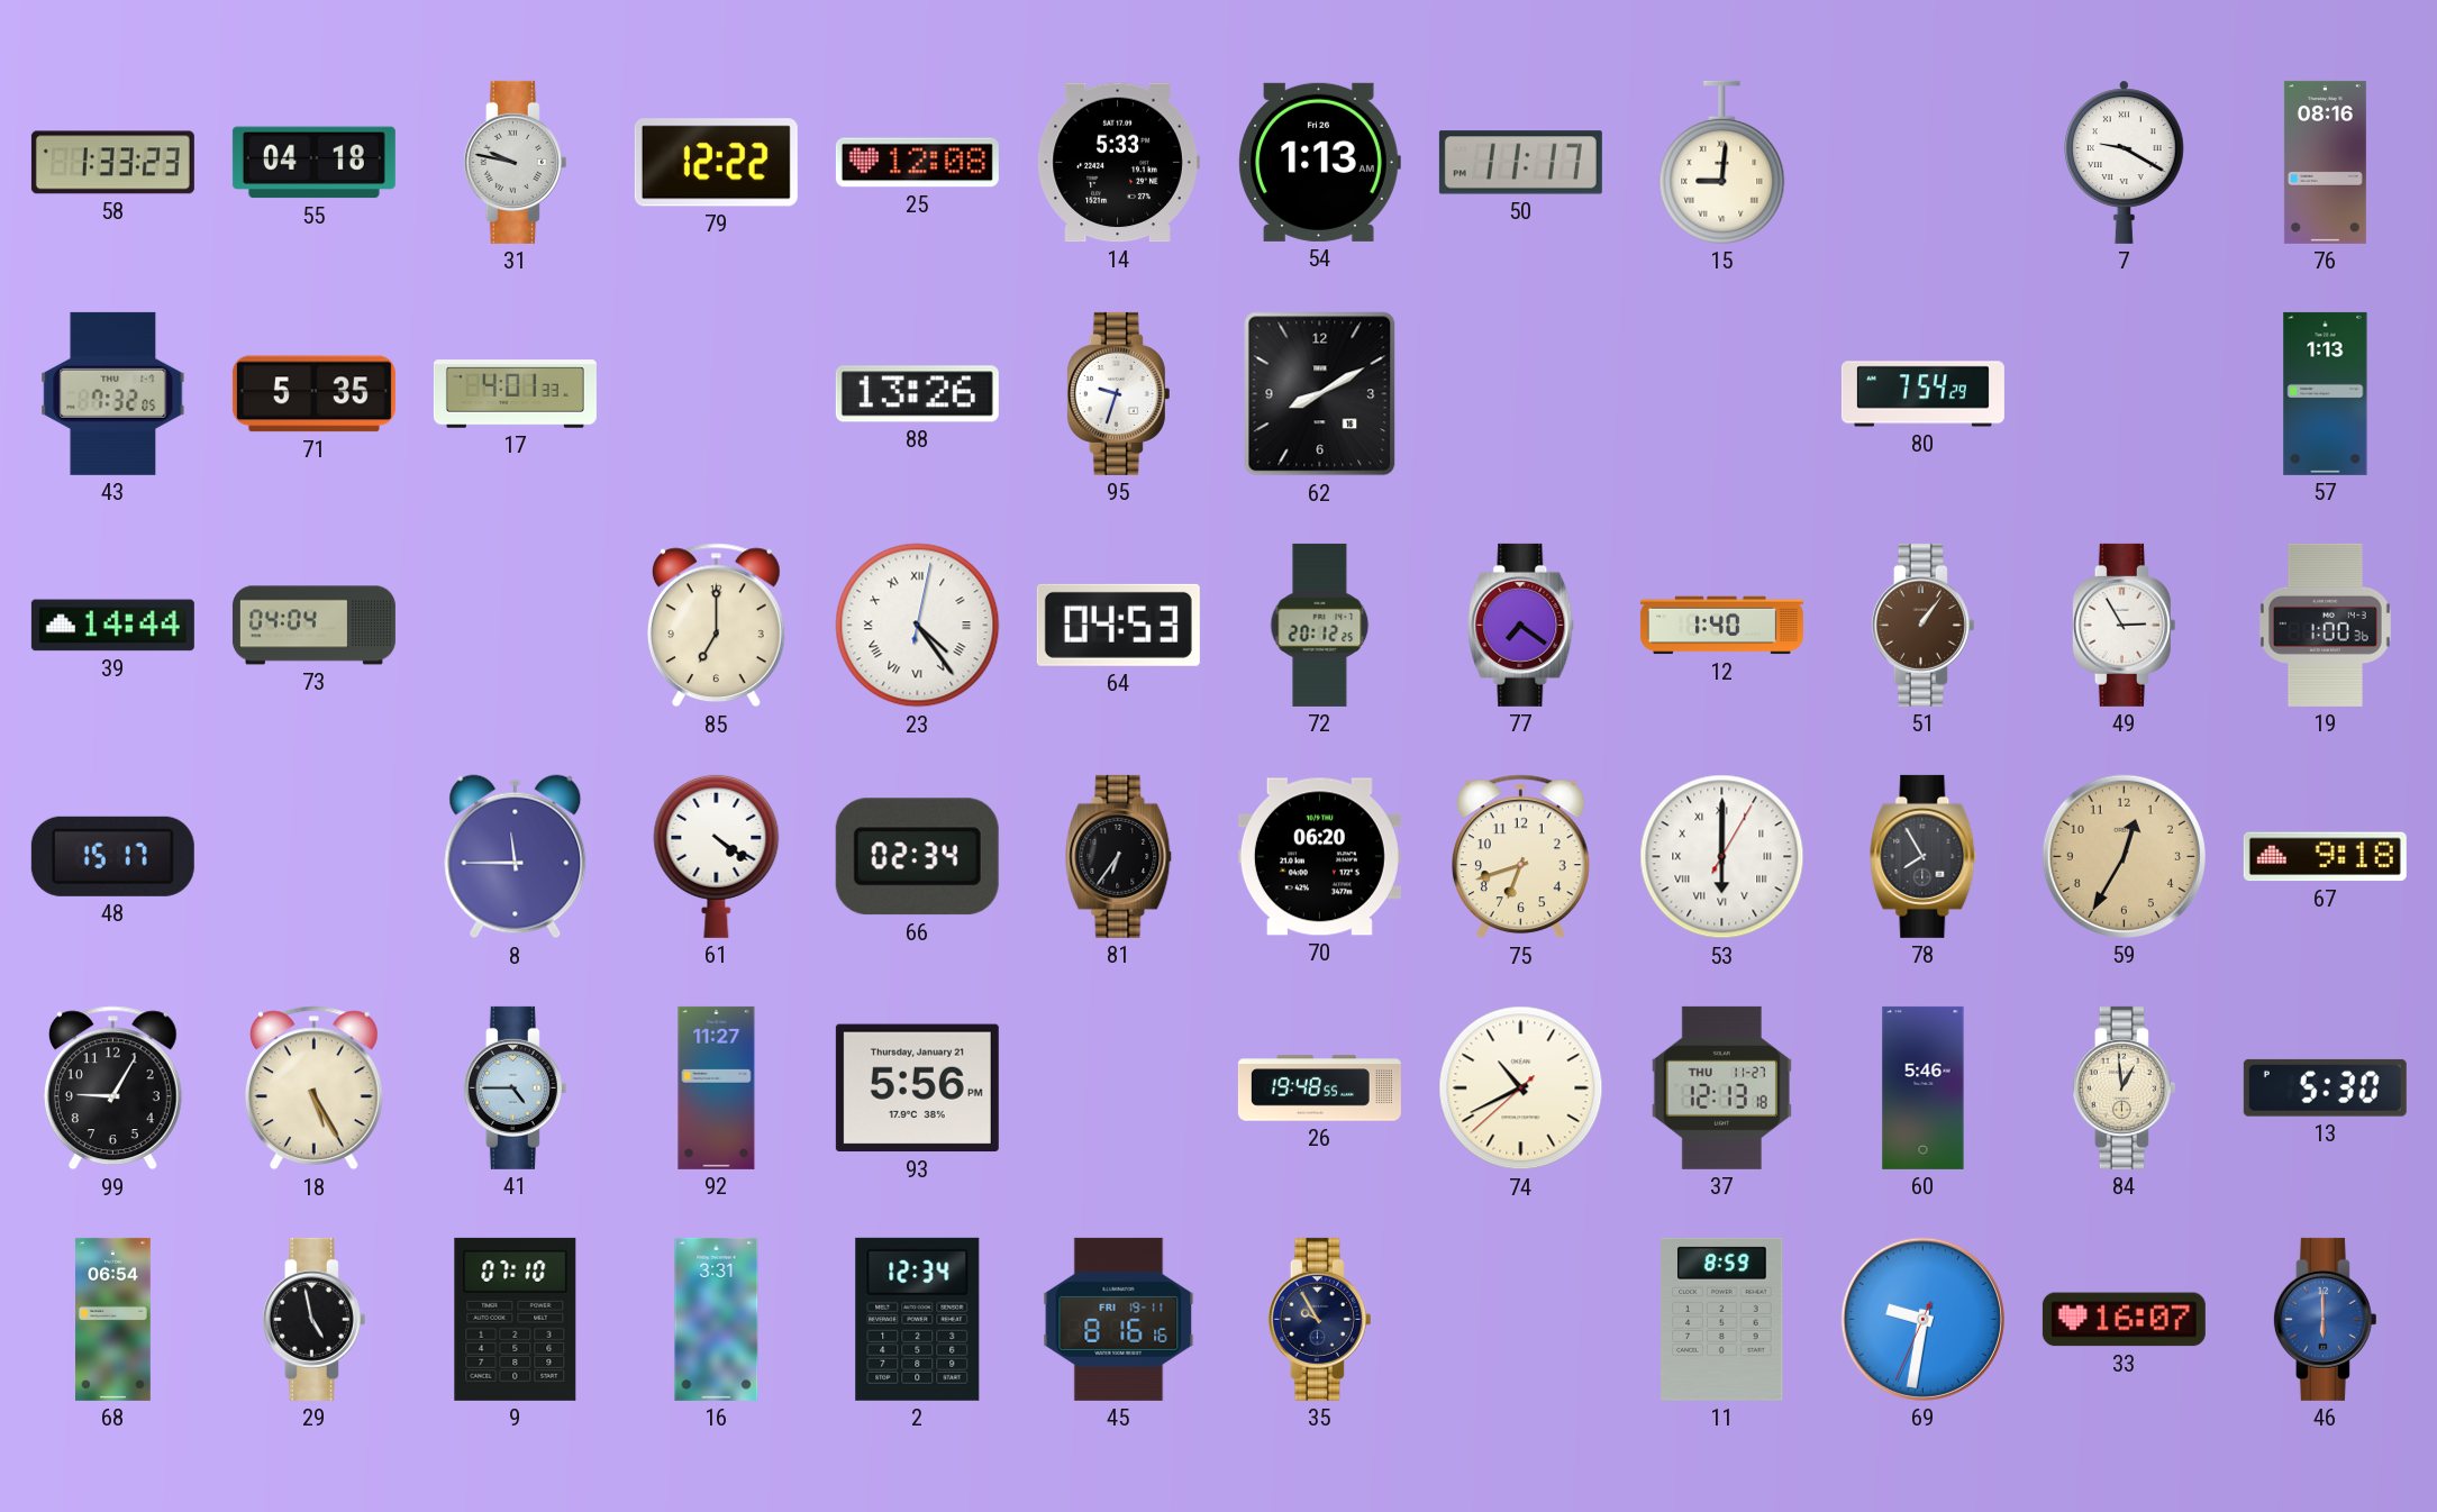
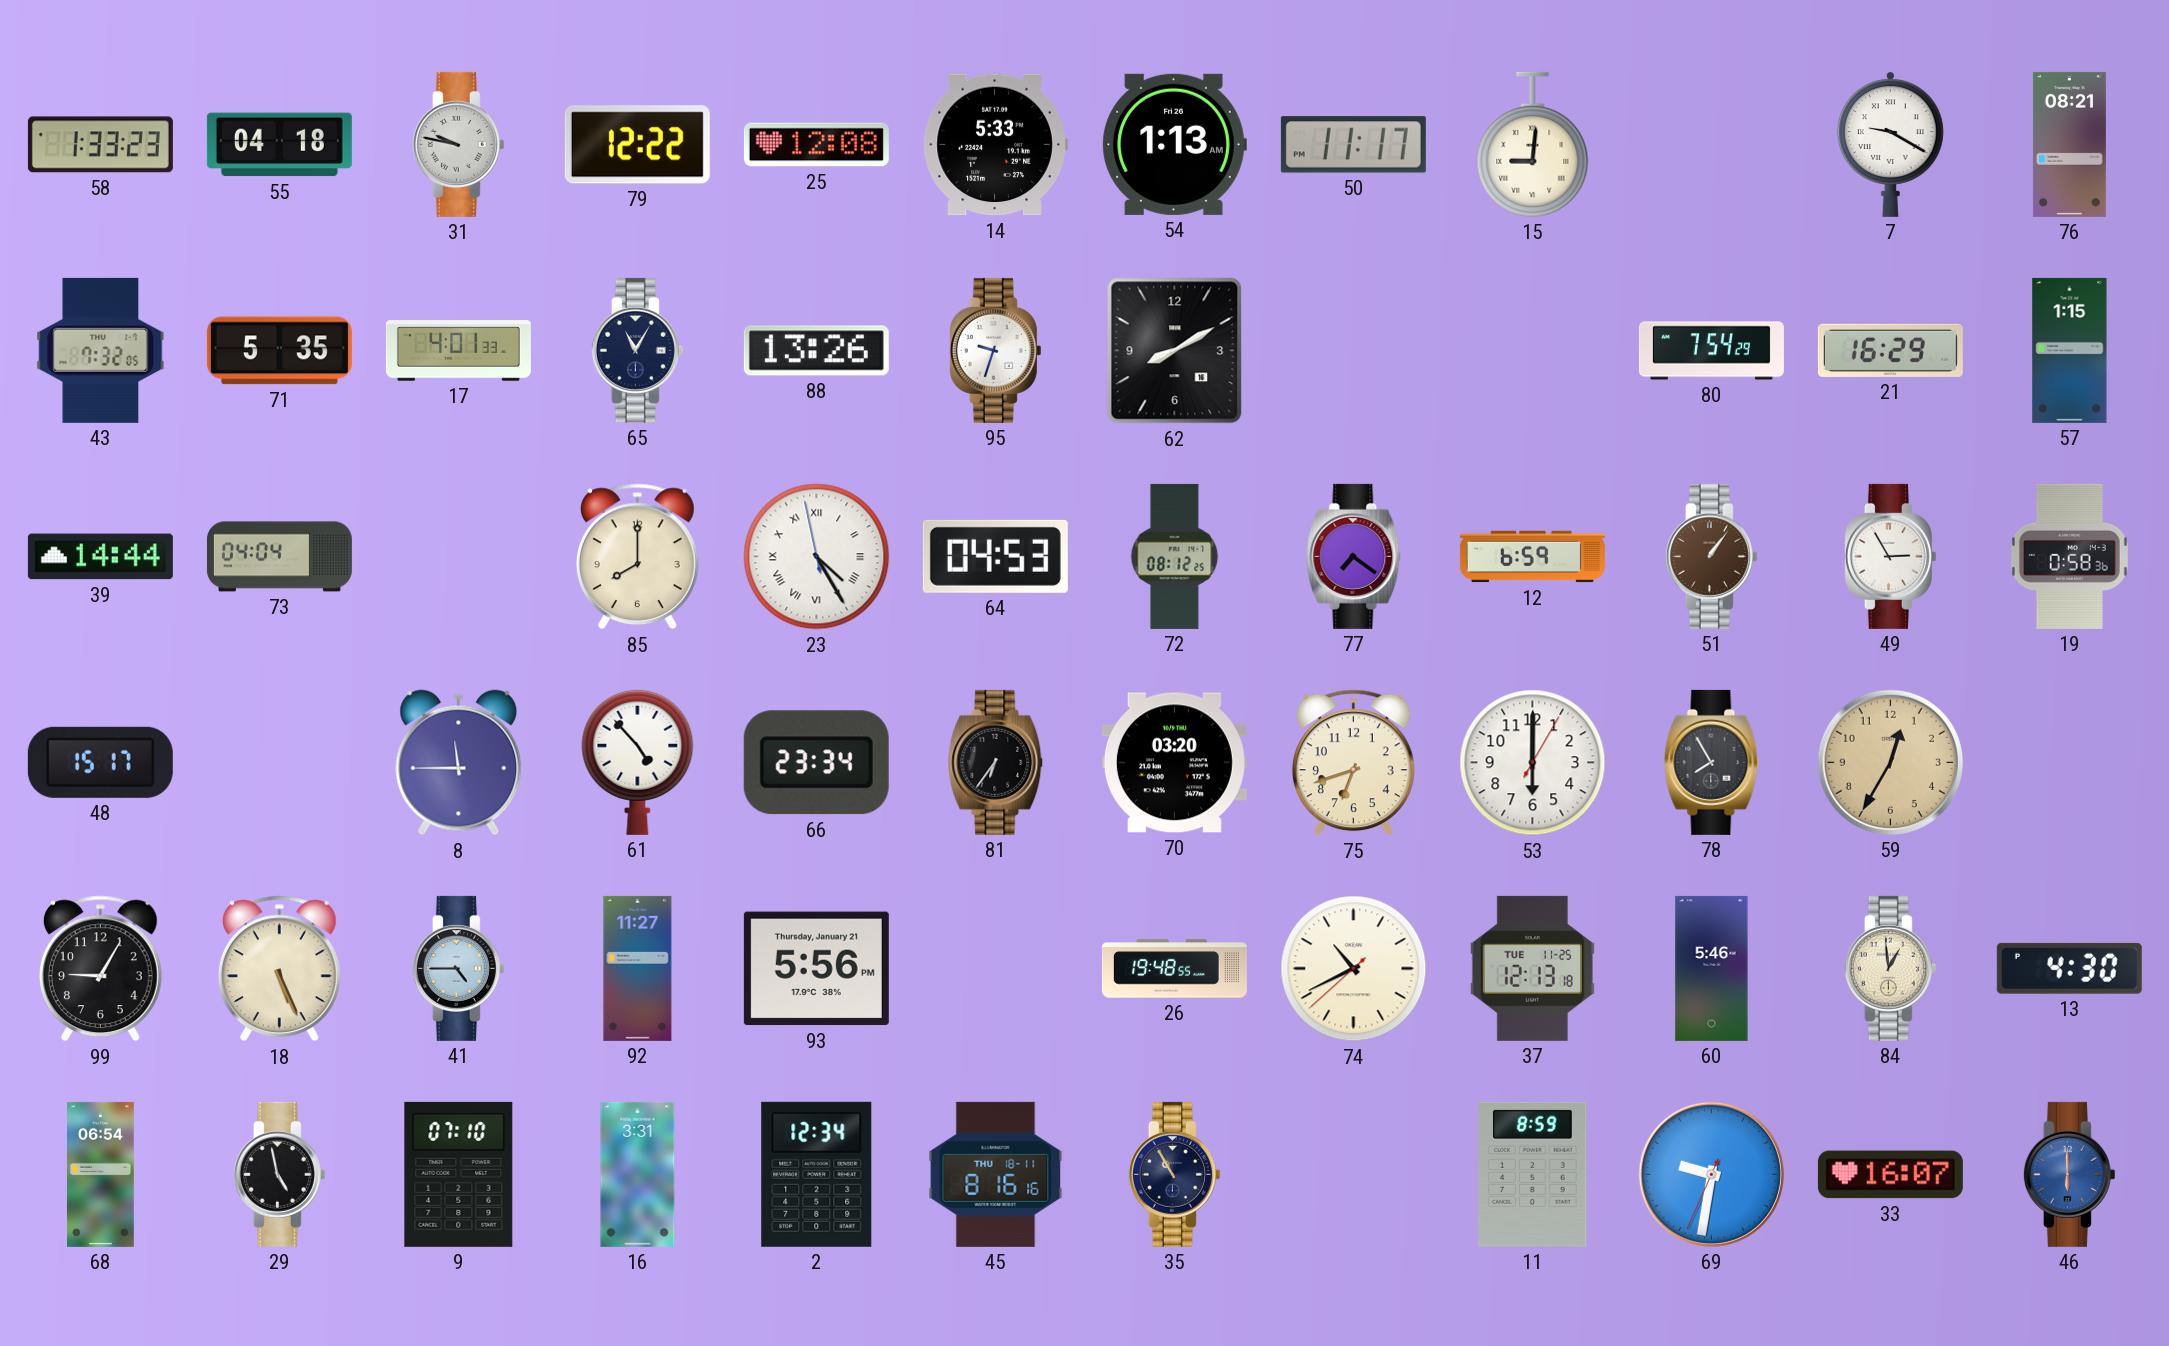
76: 08:16 -> 08:21 (2069, 144)
65: none -> 11:05 (637, 350)
21: none -> 16:29 (1890, 350)
57: 1:13 -> 1:15 (2070, 350)
85: 7:00 -> 8:00 (637, 557)
23: 4:24:02 -> 4:24:58 (817, 557)
72: 20:12 -> 08:12 (1175, 556)
12: 1:40 -> 6:59 (1532, 557)
19: 1:00 -> 0:58 (2069, 556)
61: 4:21 -> 4:53 (638, 762)
66: 02:34 -> 23:34 (816, 763)
70: 06:20 -> 03:20 (1174, 763)
53 numerals: Roman -> Arabic (1533, 763)
67: 9:18 -> none (2325, 857)
18: 5:25 -> 5:26 (279, 969)
37 date: THU 11-27 -> TUE 11-25 (1532, 968)
13: 5:30 -> 4:30 (2069, 968)
45 date: FRI 19-11 -> THU 18-11 (996, 1174)
35: 9:55 -> 10:55 (1174, 1174)
